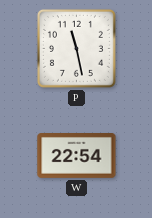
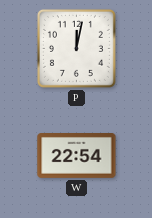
P: 11:28 -> 12:02 (76, 48)
